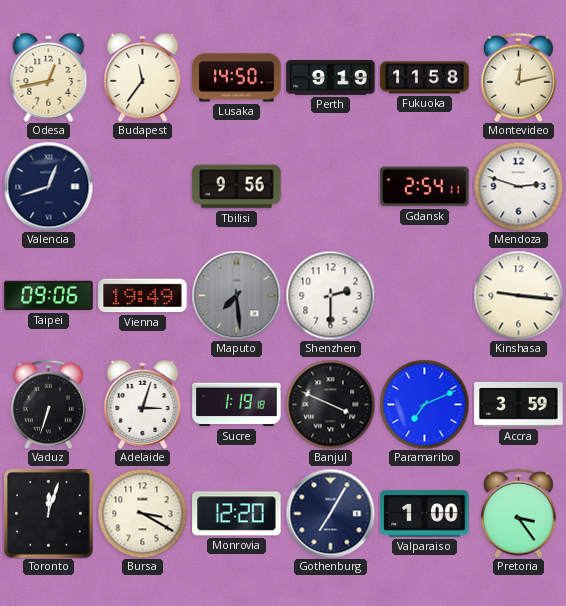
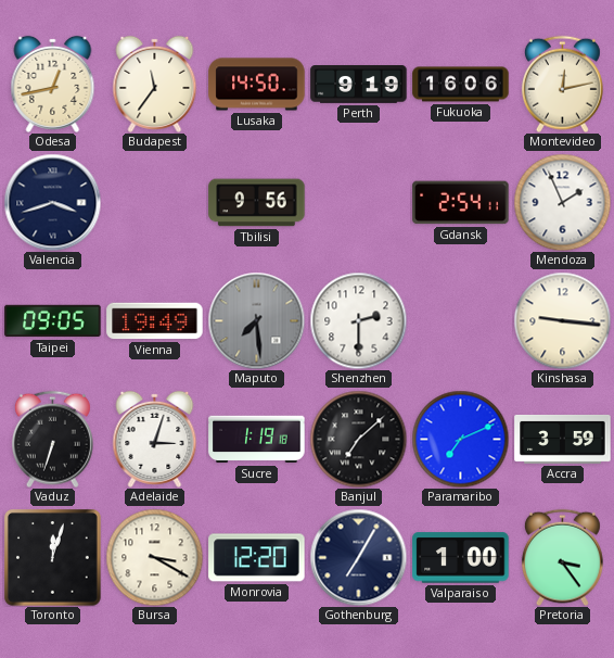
Fukuoka: 11:58 -> 16:06 (461, 85)
Valencia: 12:42 -> 3:42 (52, 202)
Mendoza: 2:48 -> 1:56 (562, 202)
Taipei: 09:06 -> 09:05 (53, 321)
Banjul: 3:49 -> 7:08 (358, 439)
